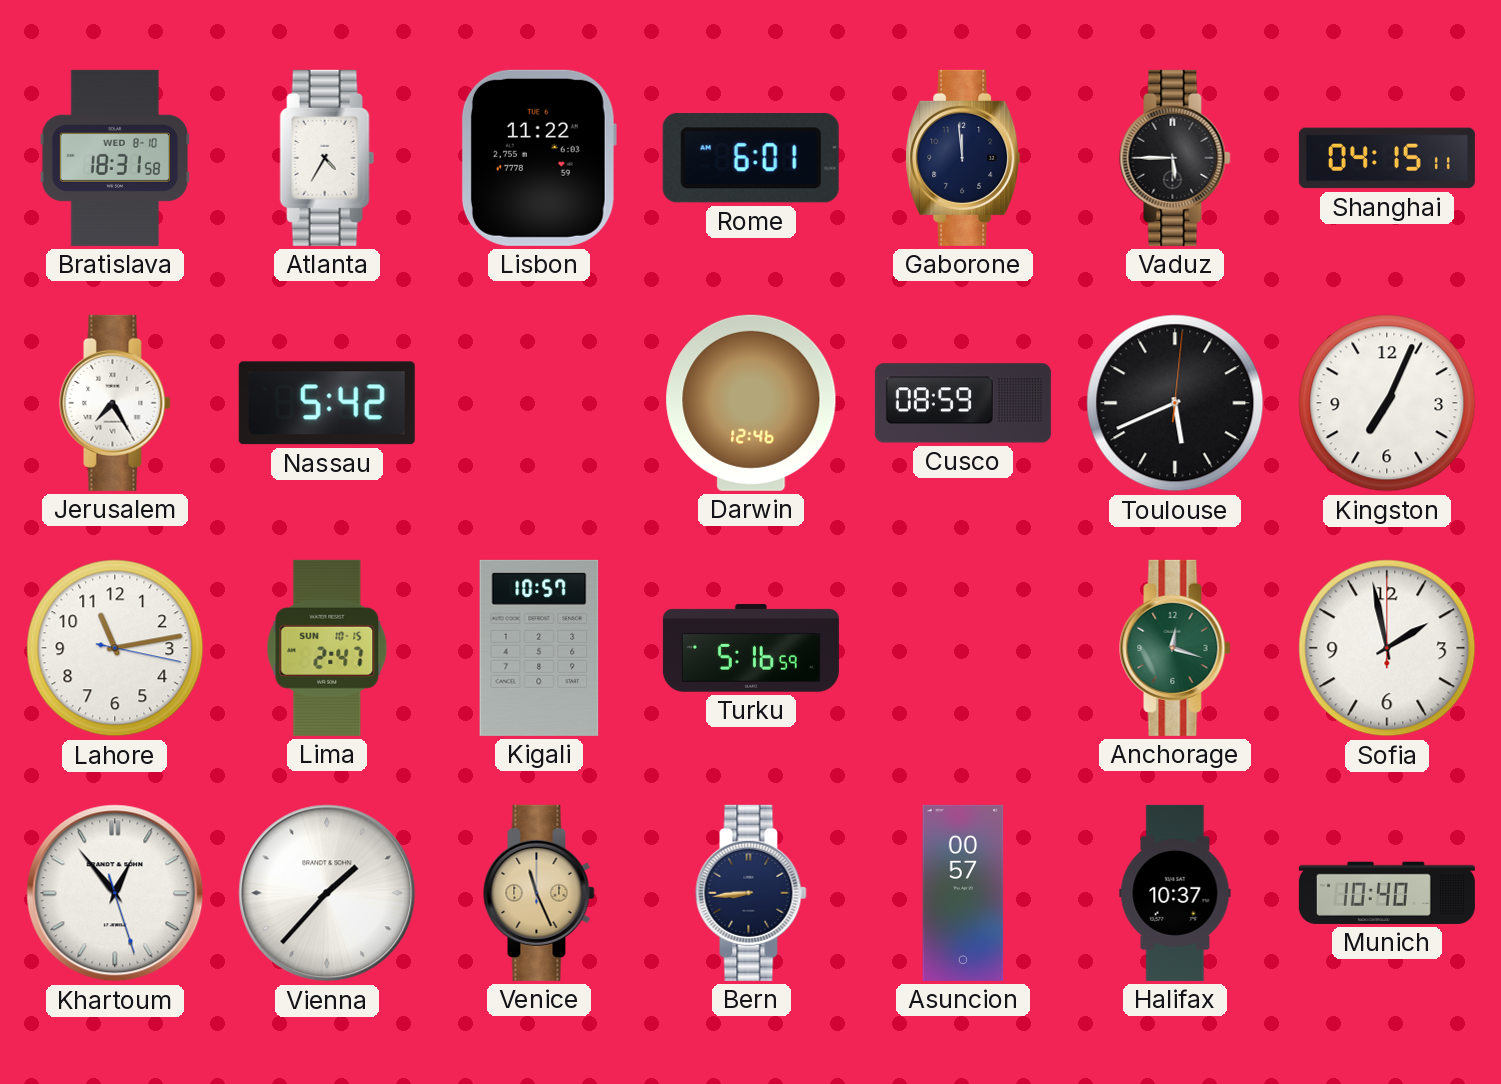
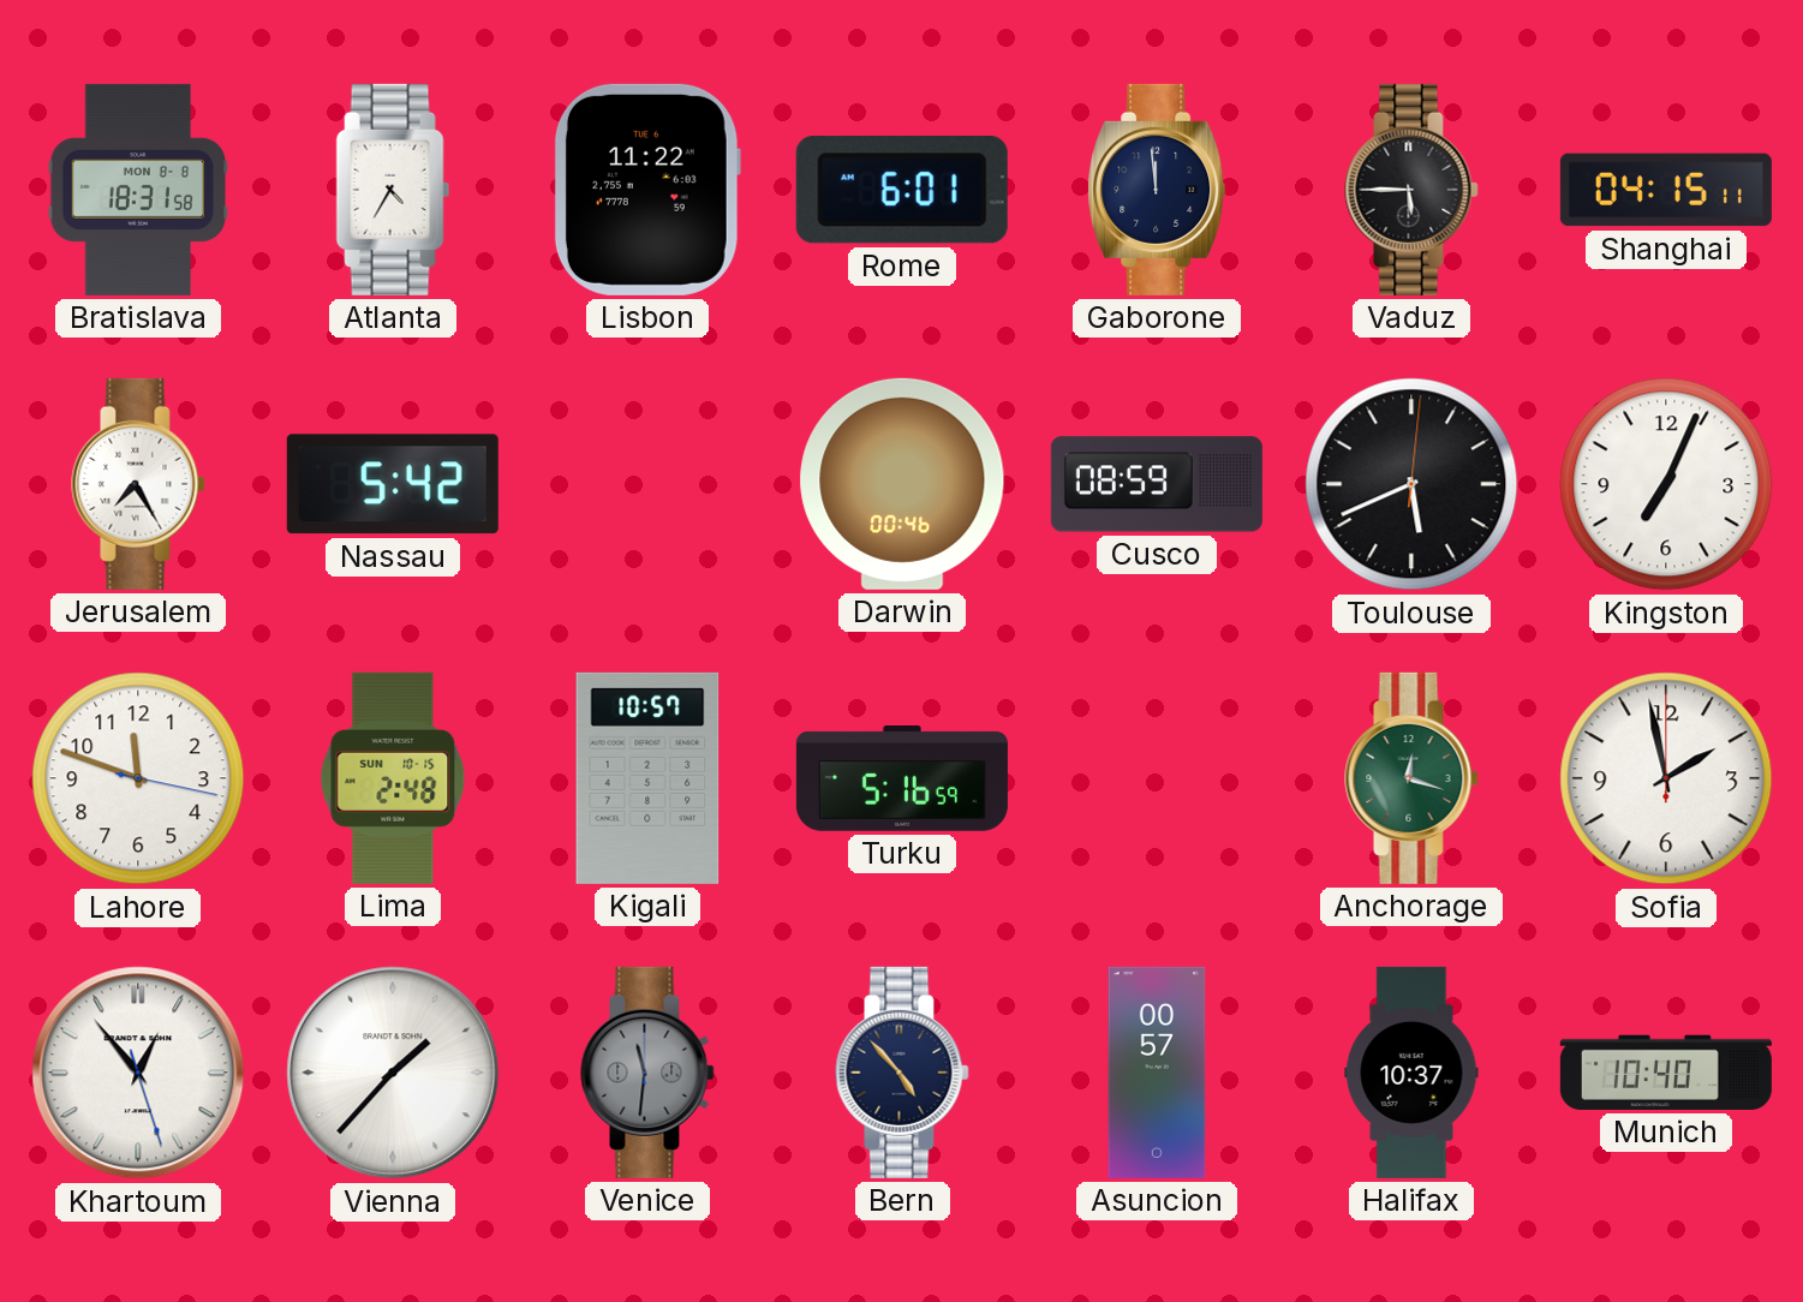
Bratislava date: WED 8-10 -> MON 8-8 (137, 190)
Darwin: 12:46 -> 00:46 (902, 484)
Lahore: 11:13 -> 11:48 (138, 778)
Lima: 2:47 -> 2:48 (393, 778)
Venice: 11:26 -> 11:31 (647, 1073)
Venice dial: champagne -> grey (647, 1073)
Bern: 8:44 -> 4:53 (902, 1073)
